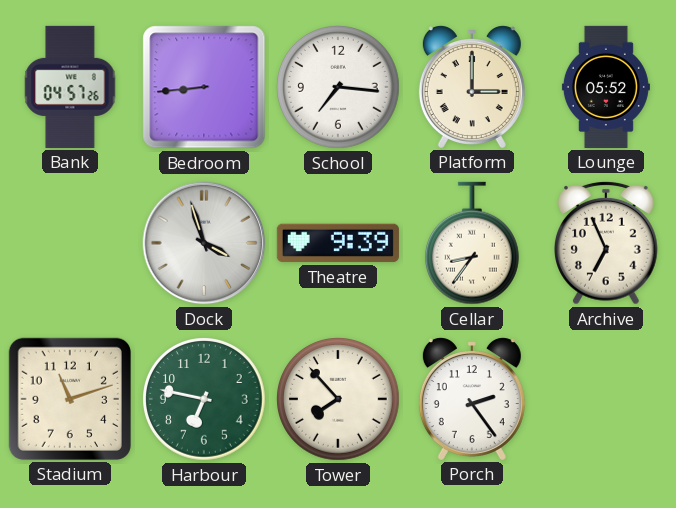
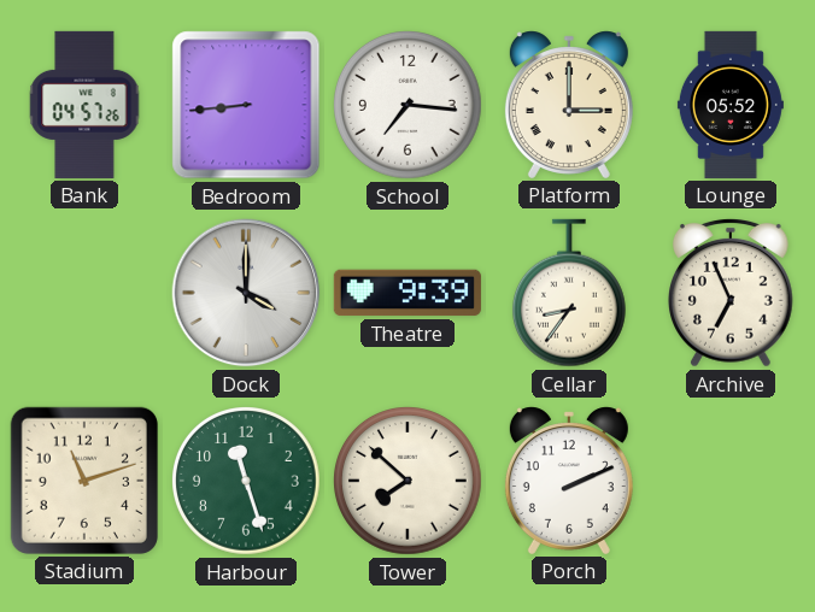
Dock: 3:57 -> 4:00 (246, 293)
Harbour: 6:47 -> 11:27 (247, 482)
Tower: 7:53 -> 7:52 (409, 482)
Porch: 2:24 -> 2:11 (569, 481)
